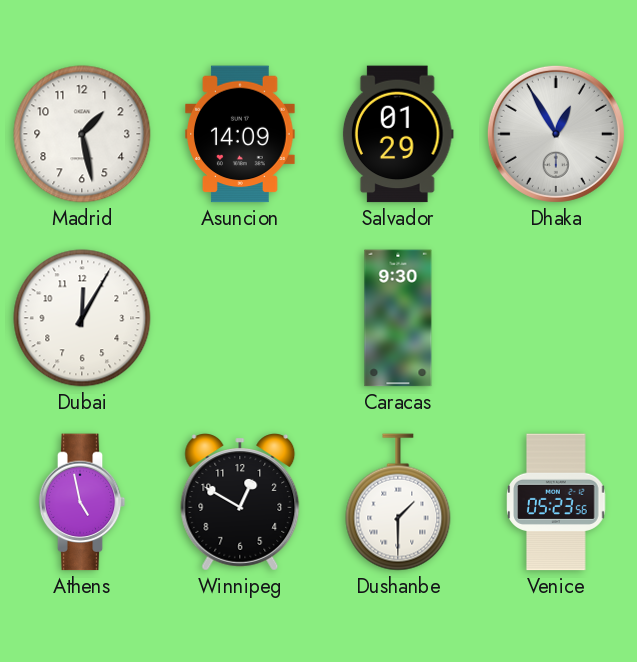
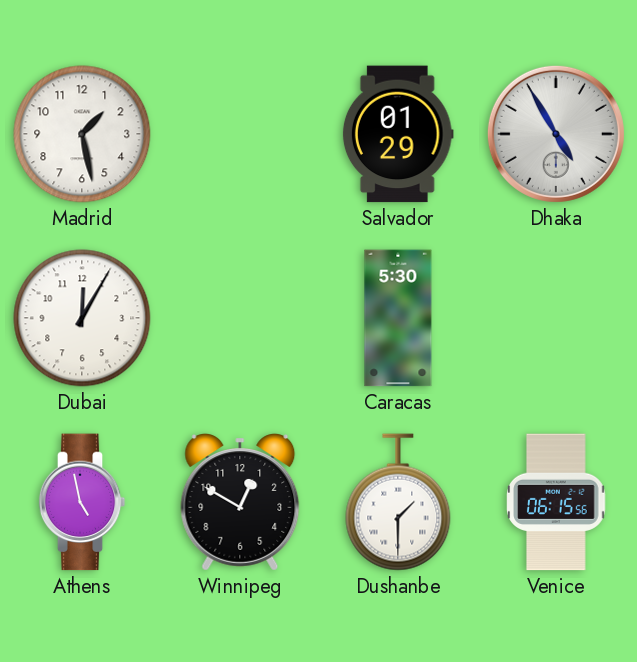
Asuncion: 14:09 -> none (240, 134)
Dhaka: 12:55 -> 4:55 (556, 134)
Caracas: 9:30 -> 5:30 (398, 318)
Venice: 05:23 -> 06:15 (556, 502)
